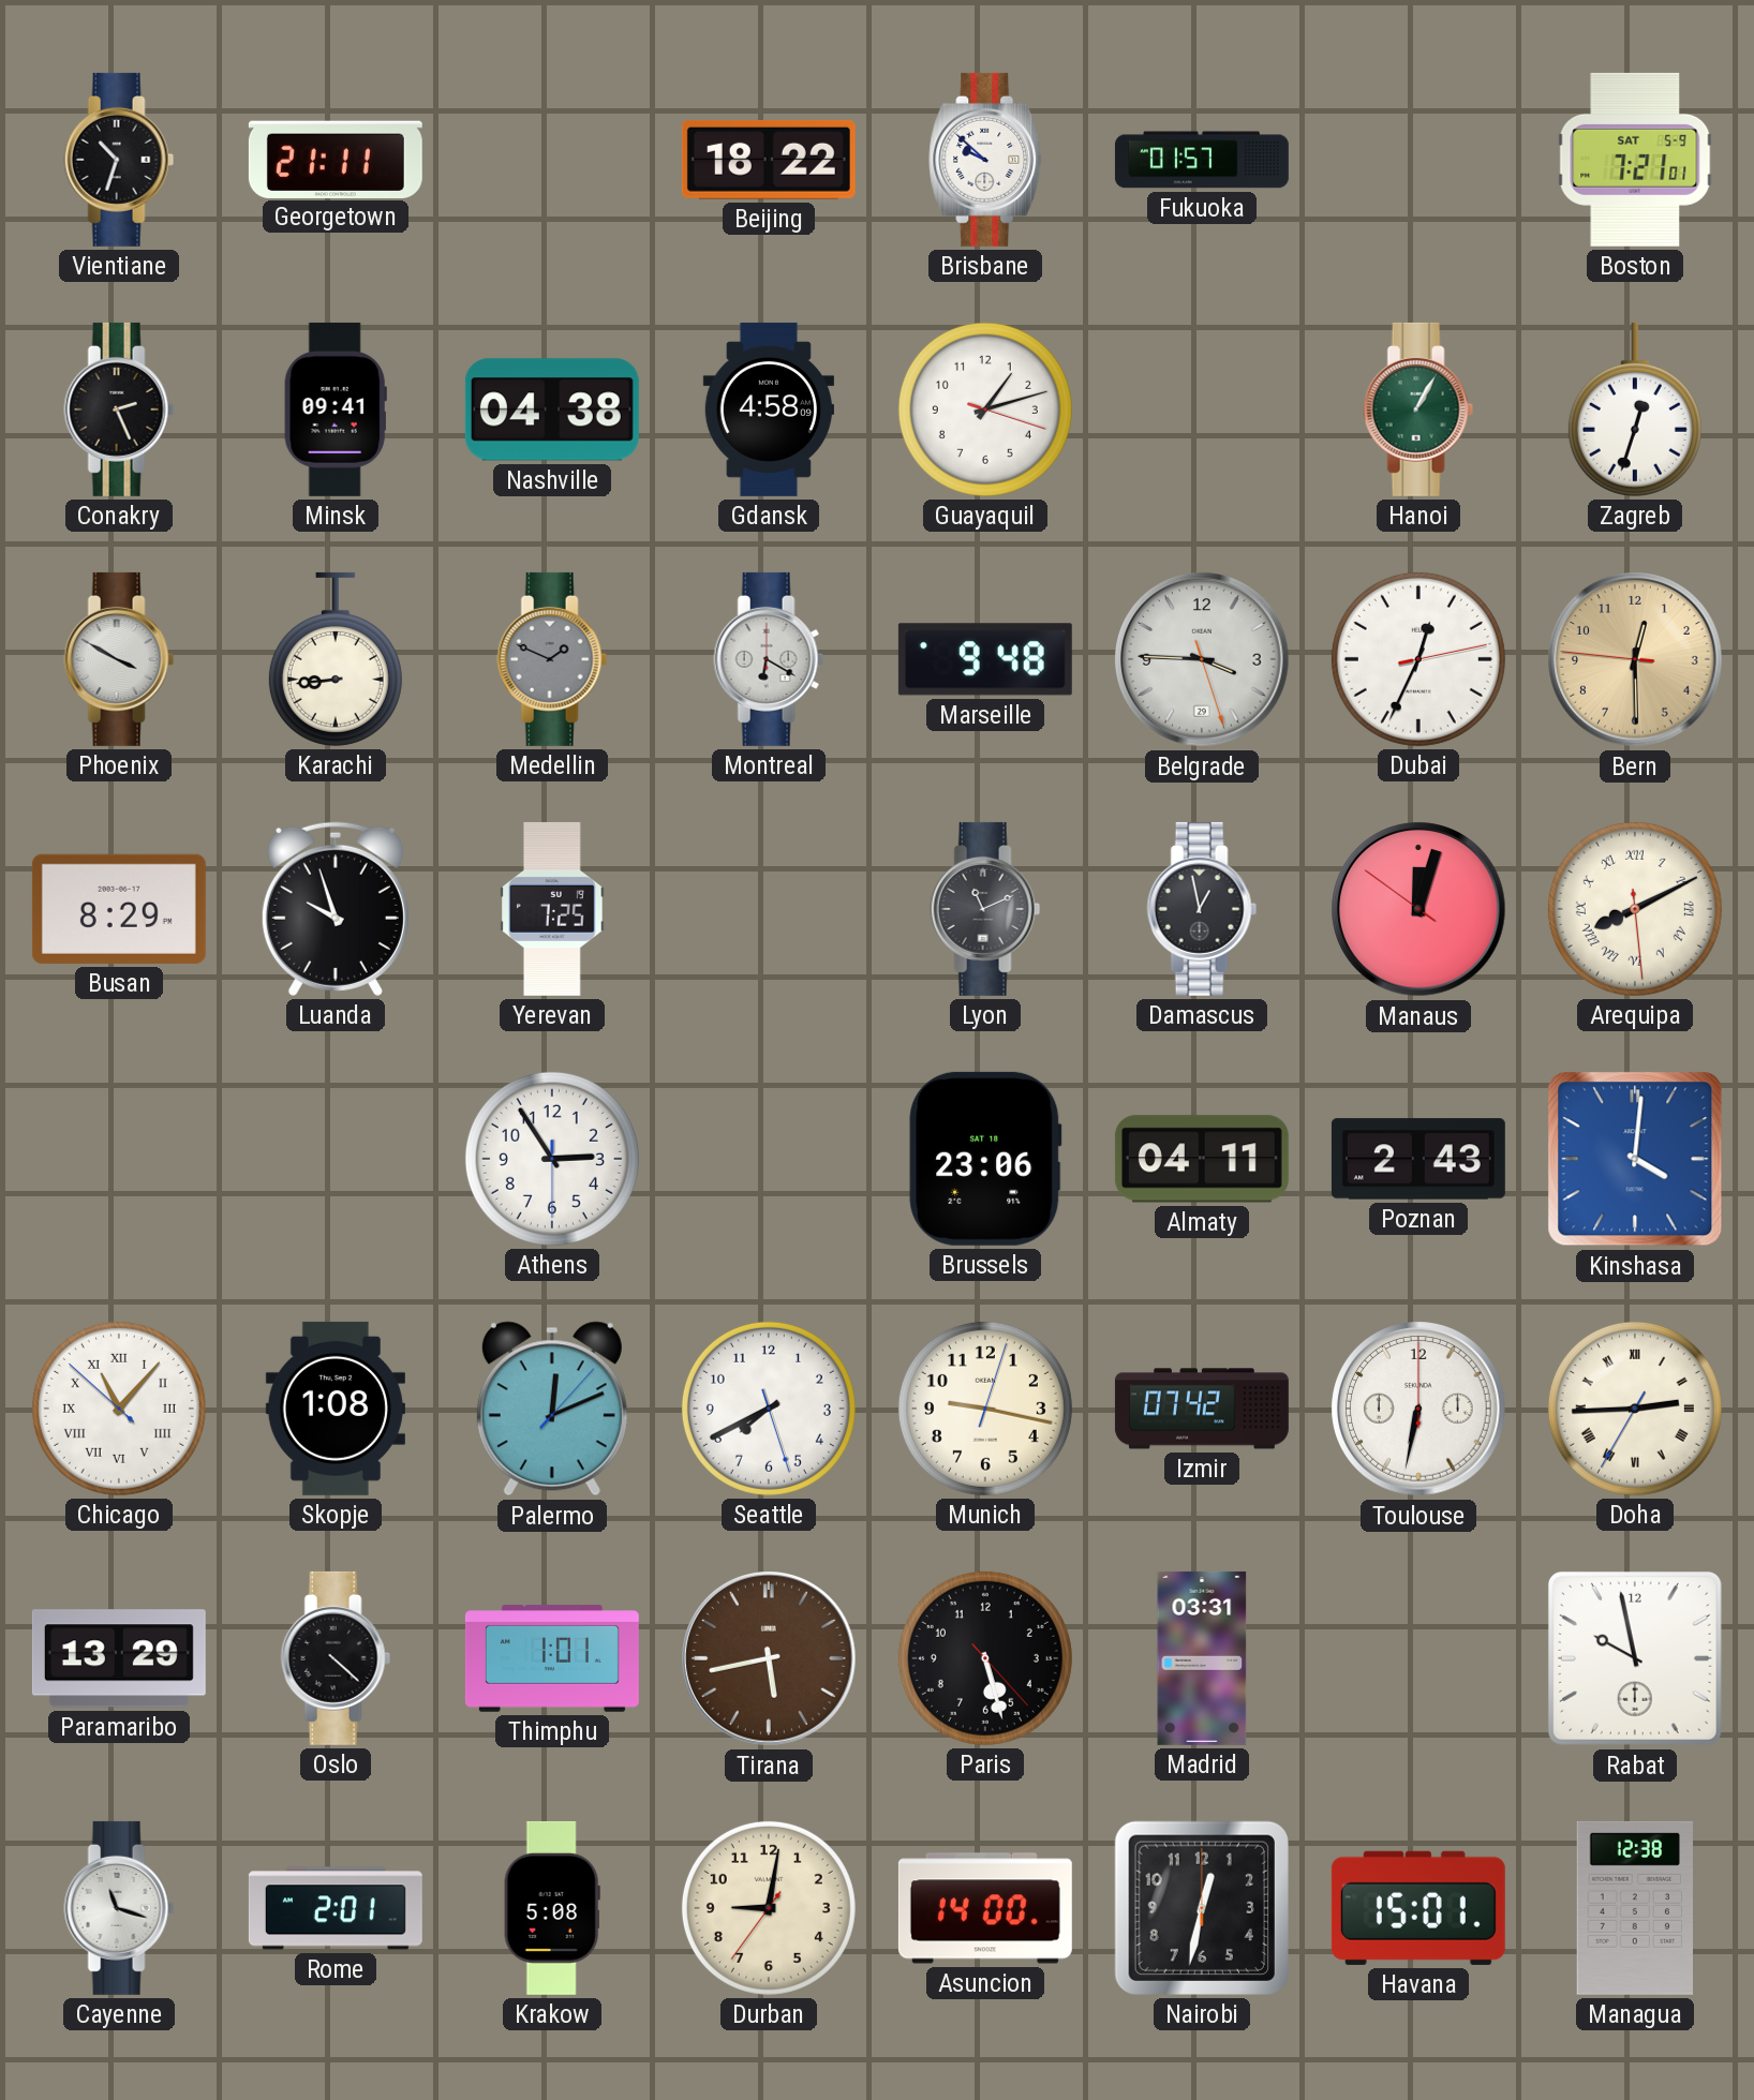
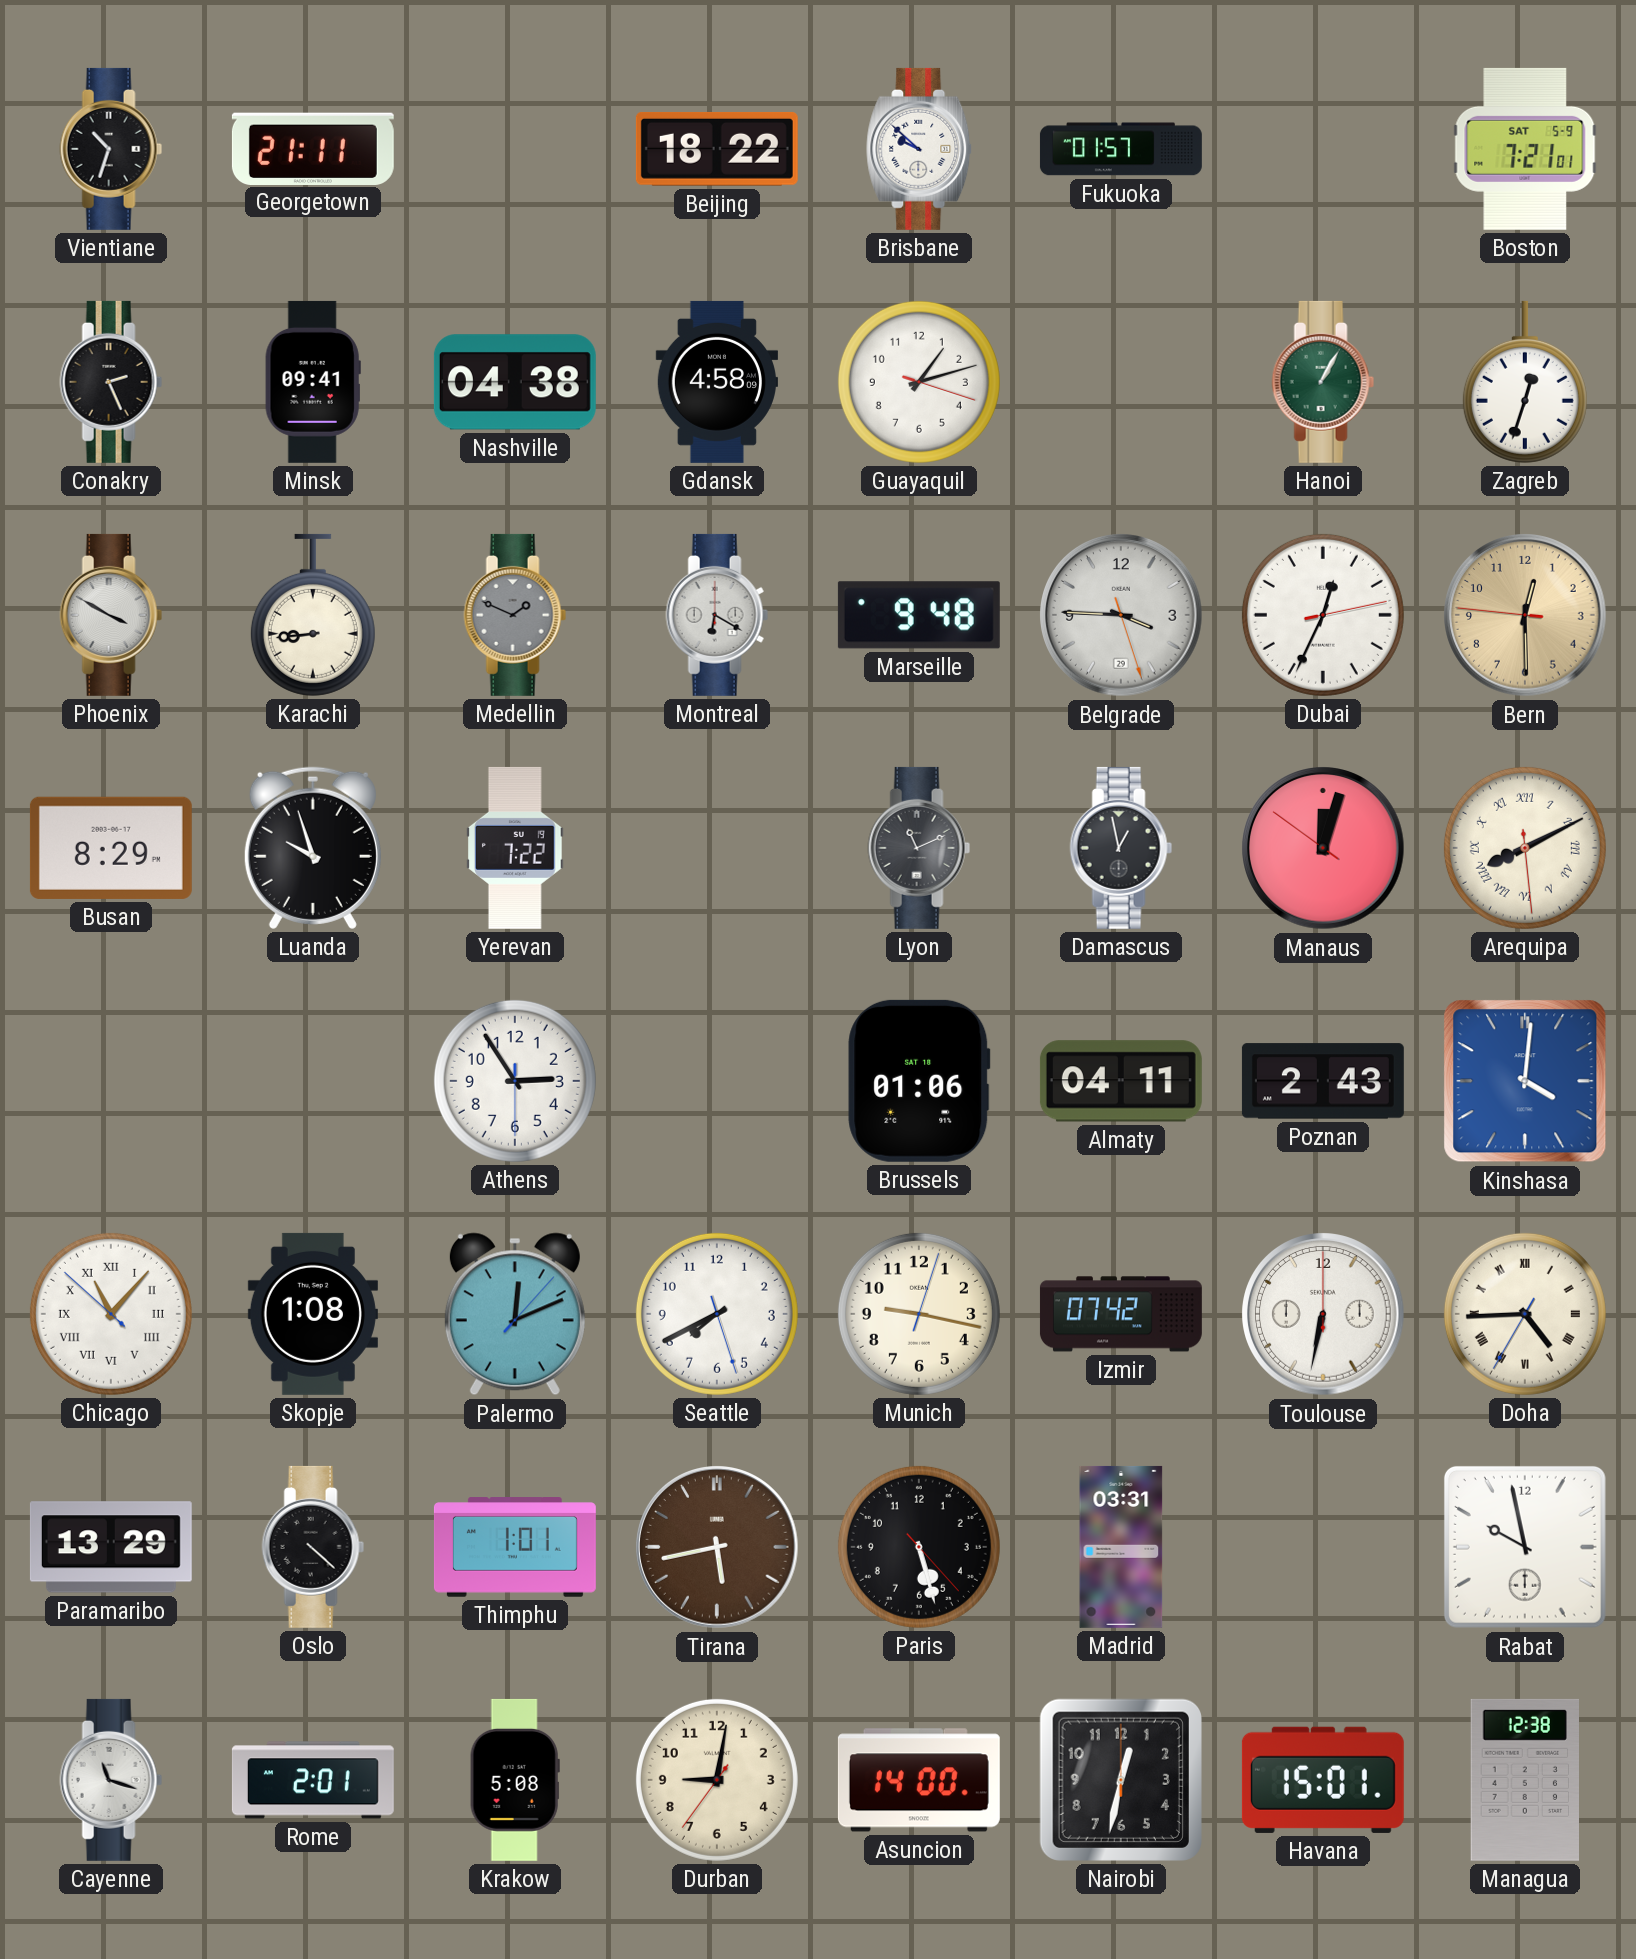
Yerevan: 7:25 -> 7:22 (516, 848)
Brussels: 23:06 -> 01:06 (919, 1081)
Doha: 2:44 -> 4:44 (1525, 1314)
